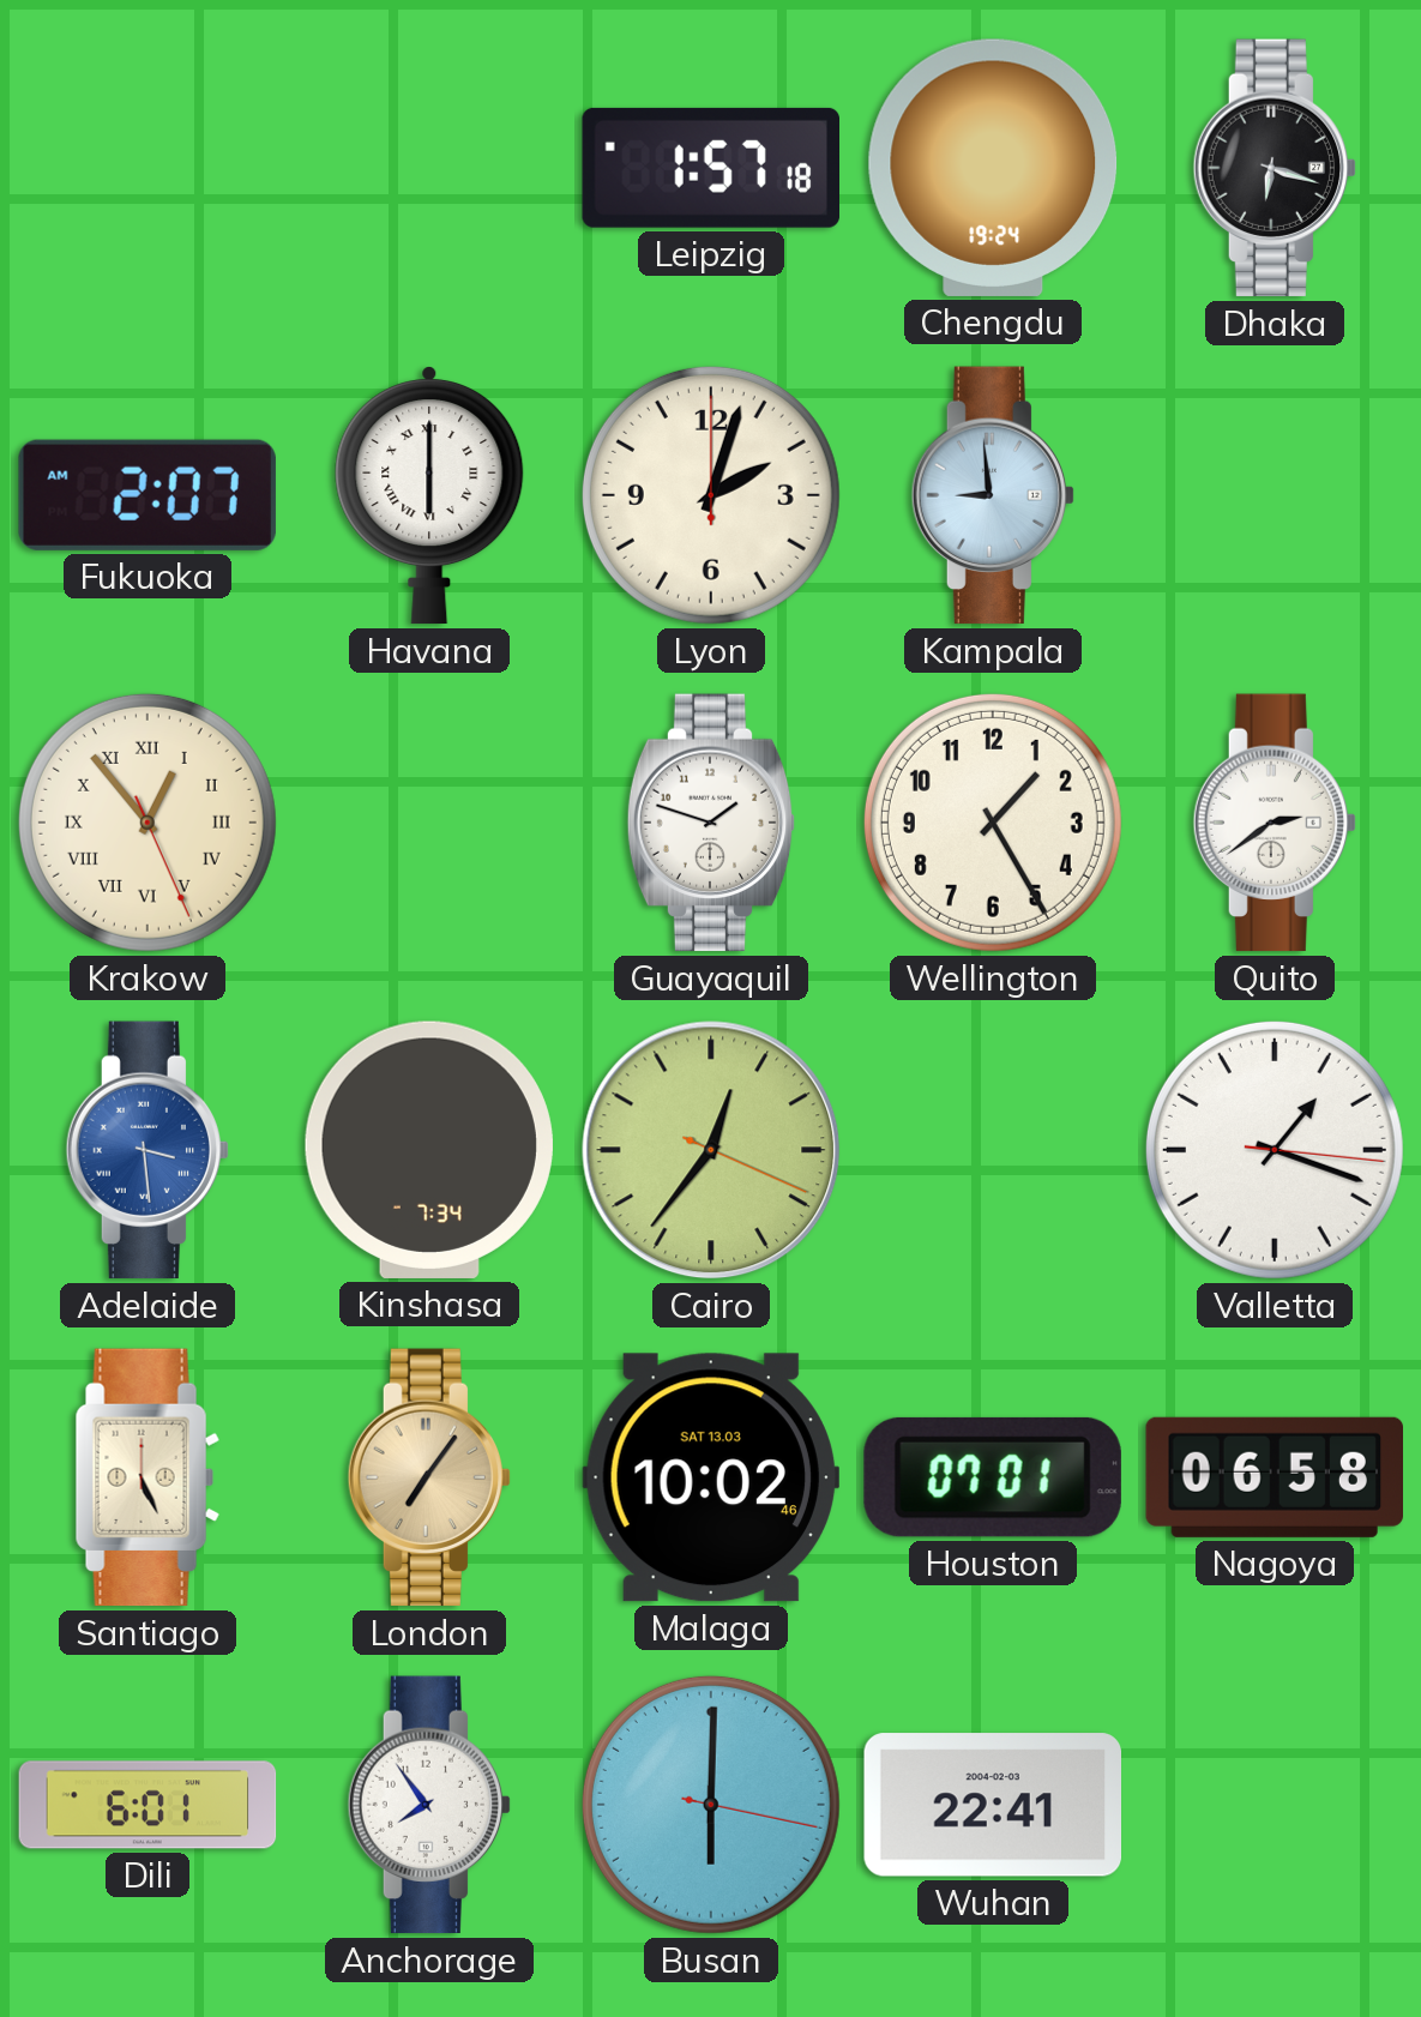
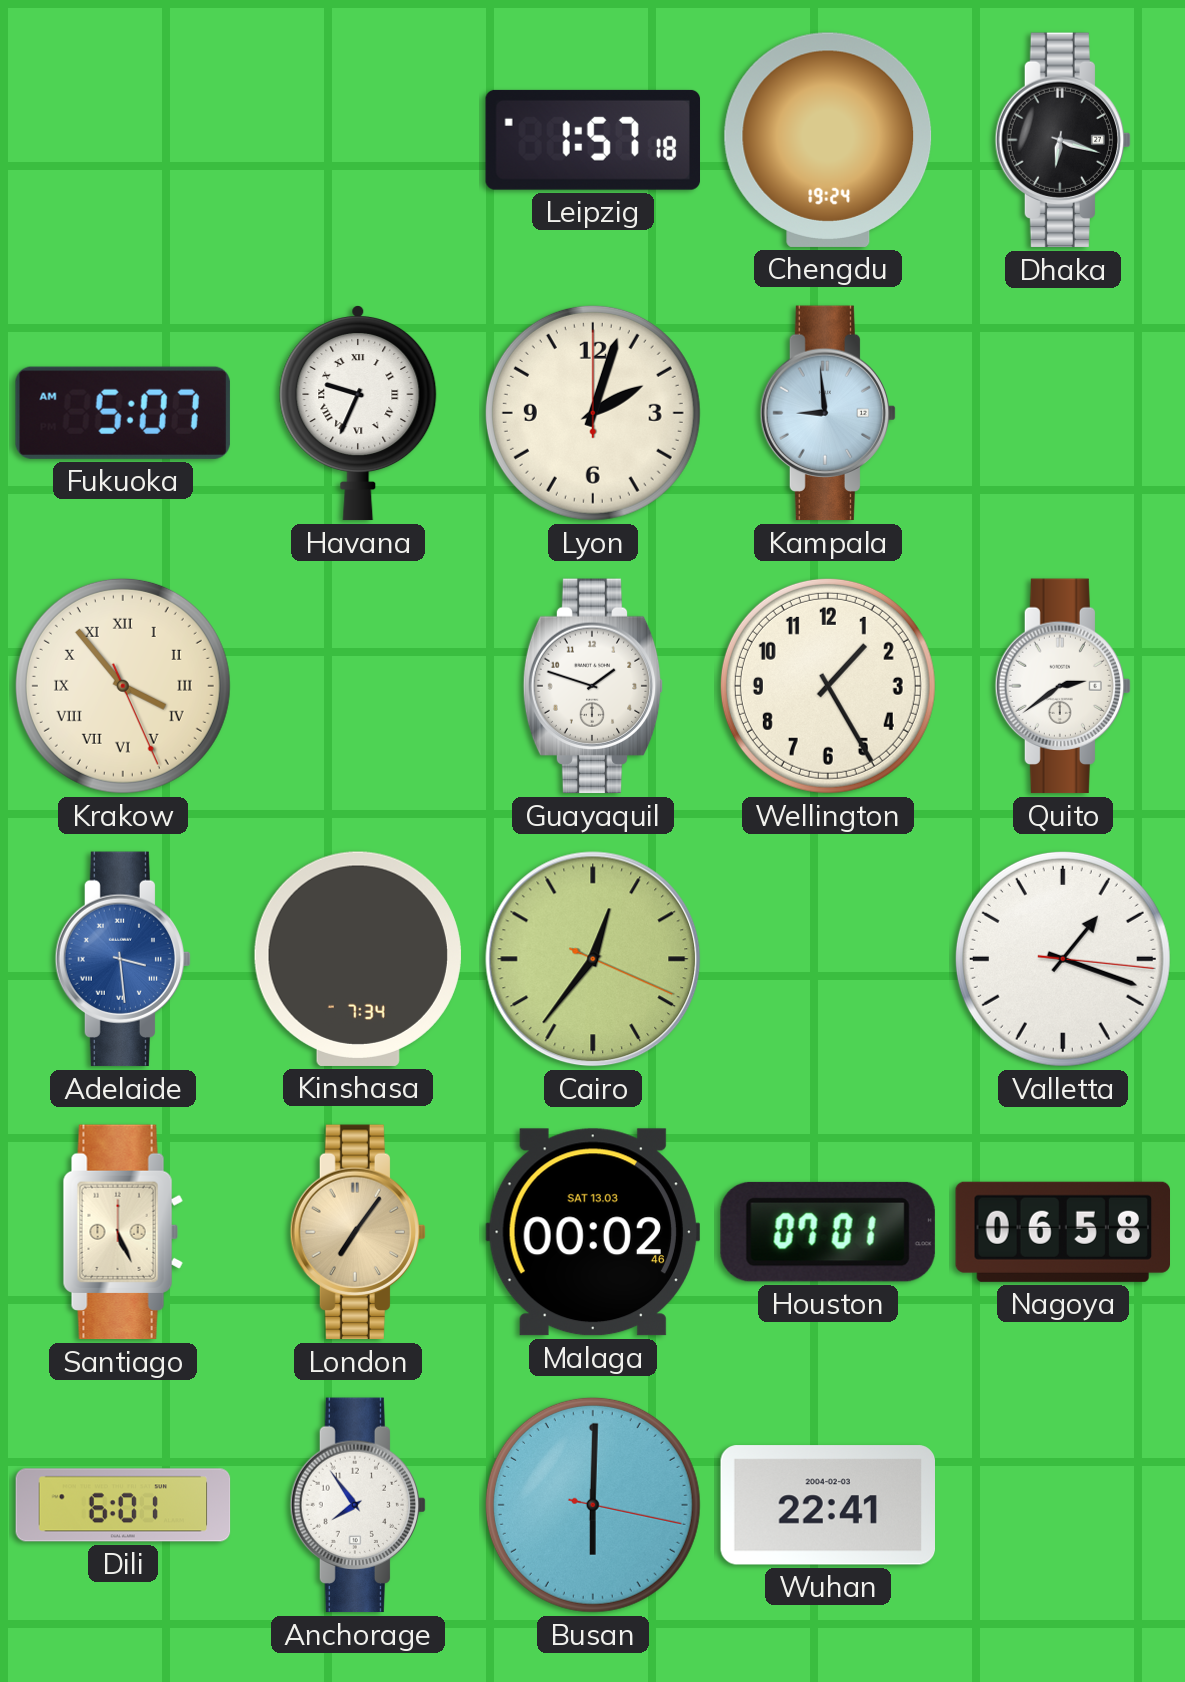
Fukuoka: 2:07 -> 5:07 (123, 413)
Havana: 6:00 -> 9:34 (358, 414)
Krakow: 12:53 -> 3:53 (123, 686)
Malaga: 10:02 -> 00:02 (592, 1232)
